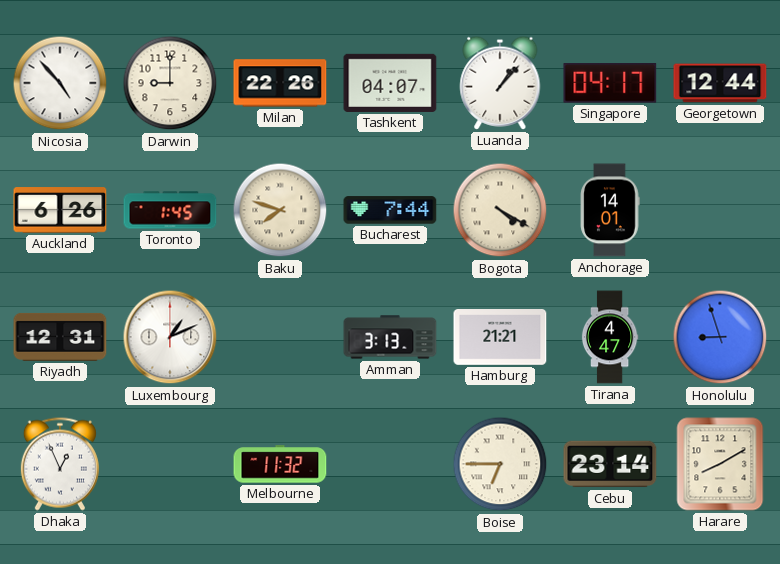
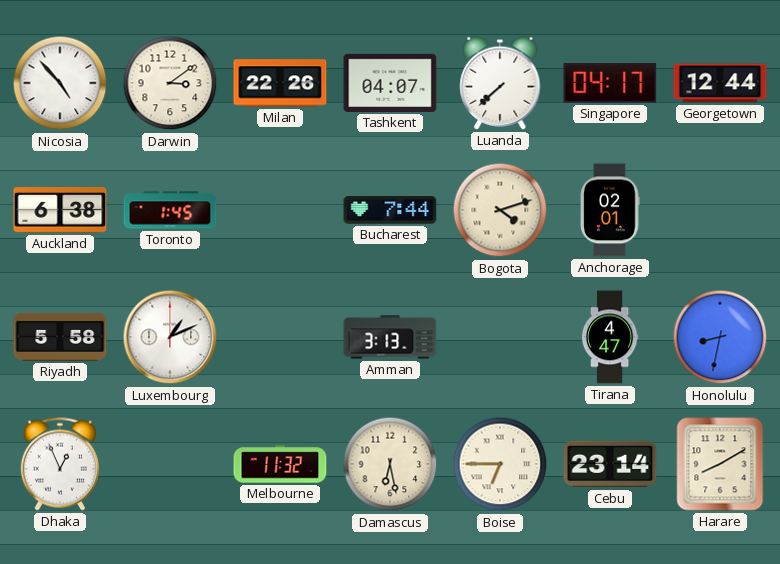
Darwin: 9:00 -> 3:09 (170, 83)
Luanda: 1:07 -> 7:38 (500, 83)
Auckland: 6:26 -> 6:38 (60, 210)
Baku: 7:48 -> none (280, 210)
Bogota: 4:20 -> 4:12 (500, 210)
Anchorage: 14:01 -> 02:01 (610, 210)
Riyadh: 12:31 -> 5:58 (60, 337)
Hamburg: 21:21 -> none (500, 338)
Honolulu: 8:57 -> 8:32 (720, 337)
Damascus: none -> 6:28 (390, 464)
